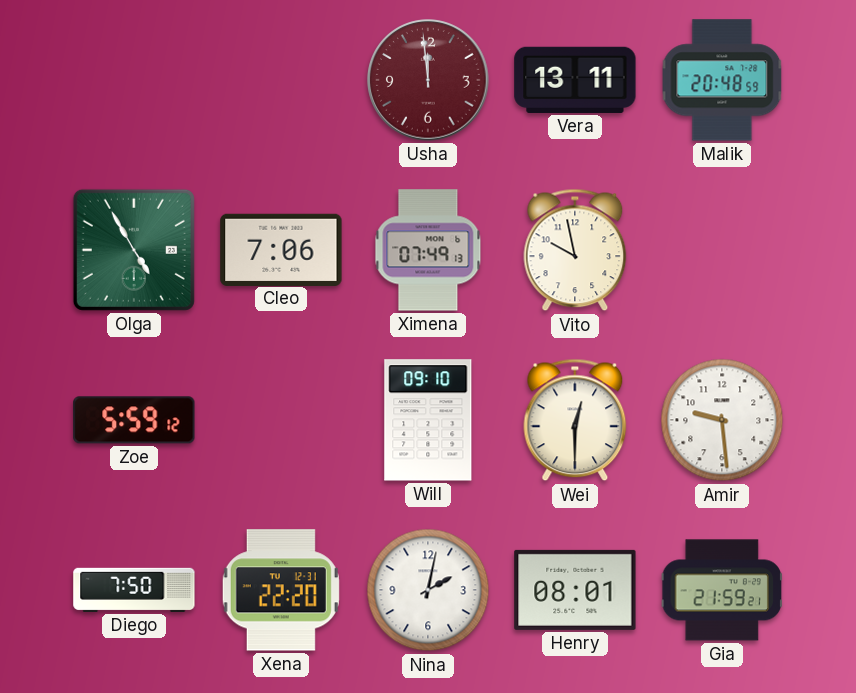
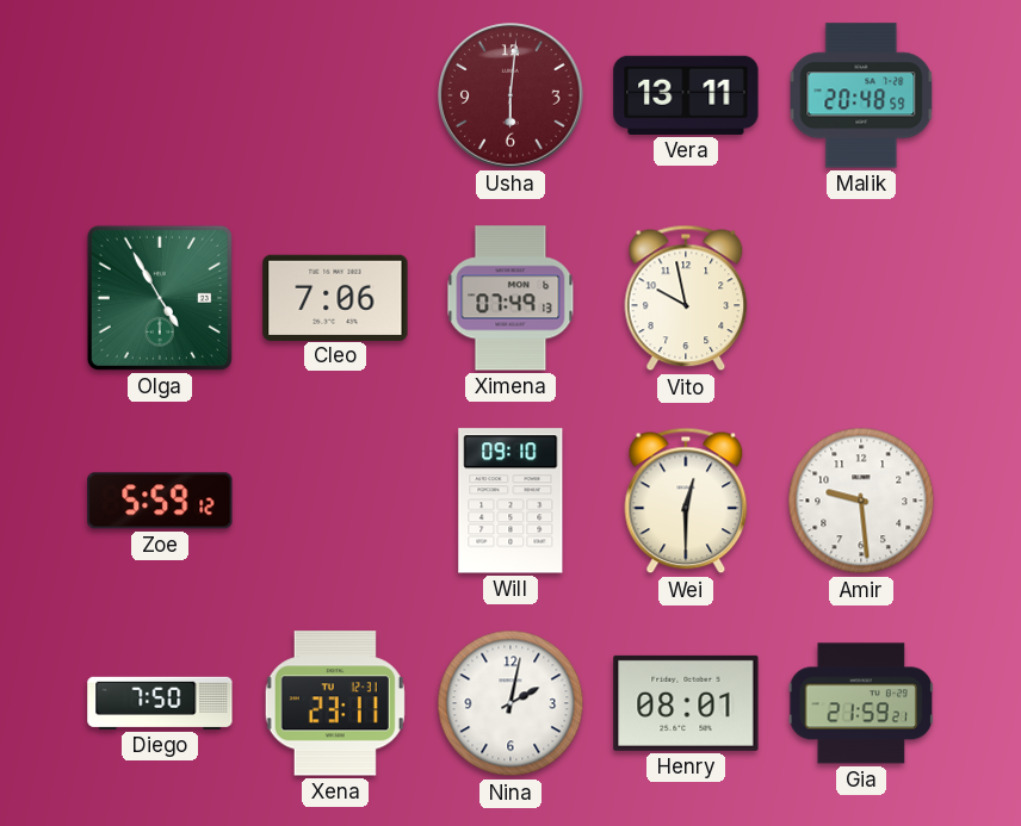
Usha: 11:59 -> 6:01 (510, 95)
Xena: 22:20 -> 23:11 (335, 703)
